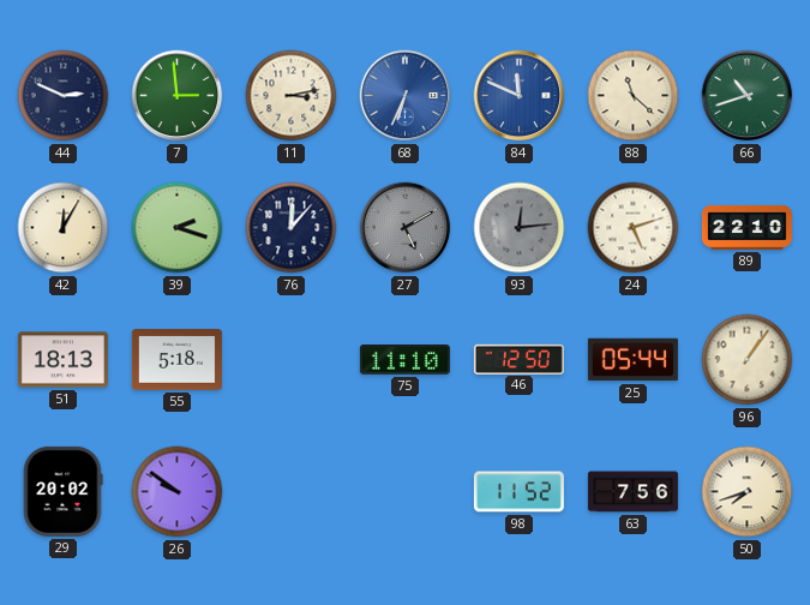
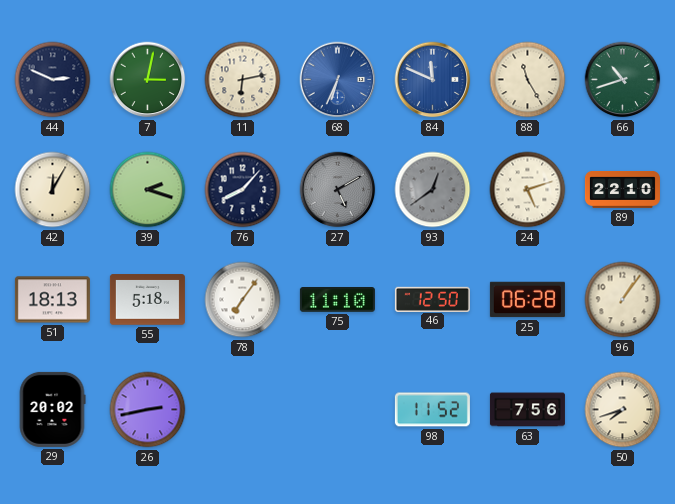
7: 2:59 -> 3:02 (148, 80)
11: 3:13 -> 6:13 (243, 80)
88: 11:22 -> 11:25 (528, 80)
76: 12:07 -> 8:07 (243, 190)
93: 12:14 -> 12:39 (433, 190)
78: none -> 7:06 (243, 300)
25: 05:44 -> 06:28 (527, 300)
26: 9:51 -> 2:43 (148, 410)
